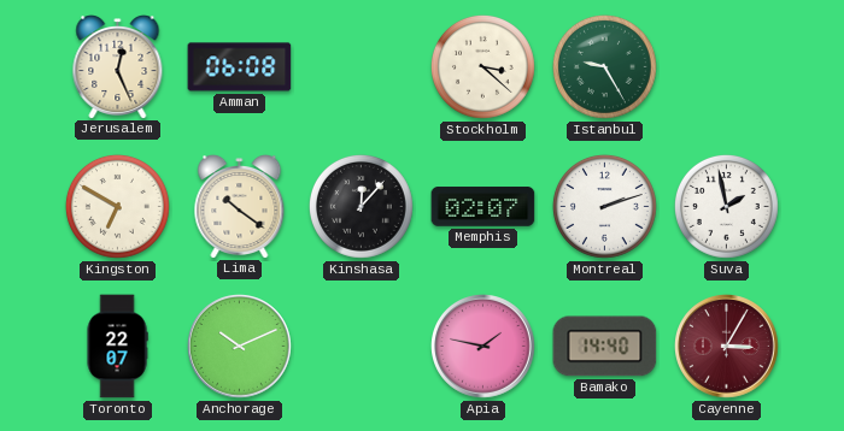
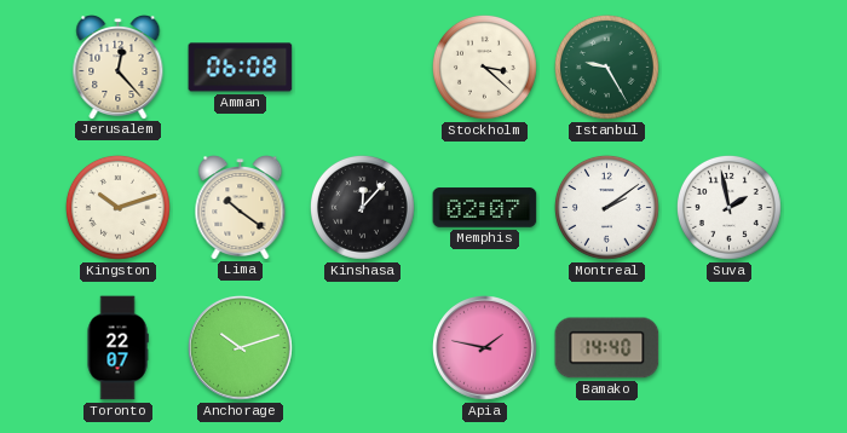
Jerusalem: 12:26 -> 12:23 (119, 68)
Kingston: 6:50 -> 10:12 (117, 207)
Montreal: 2:12 -> 2:09 (606, 207)
Anchorage: 10:11 -> 10:12 (241, 348)
Cayenne: 3:05 -> none (727, 347)
